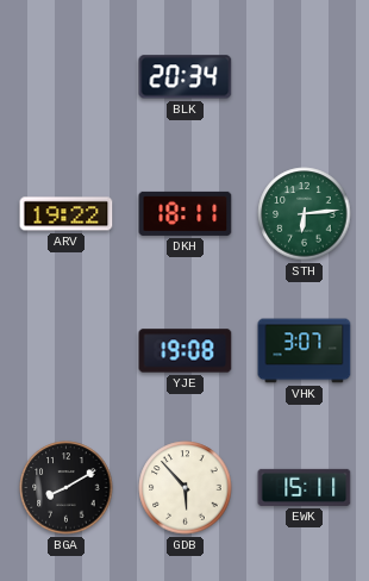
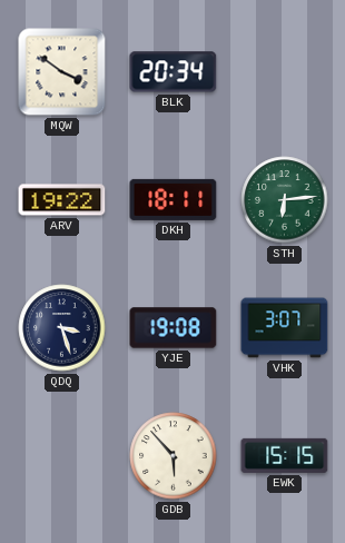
MQW: none -> 3:51 (62, 72)
QDQ: none -> 3:27 (62, 328)
BGA: 8:10 -> none (67, 488)
EWK: 15:11 -> 15:15 (285, 455)
